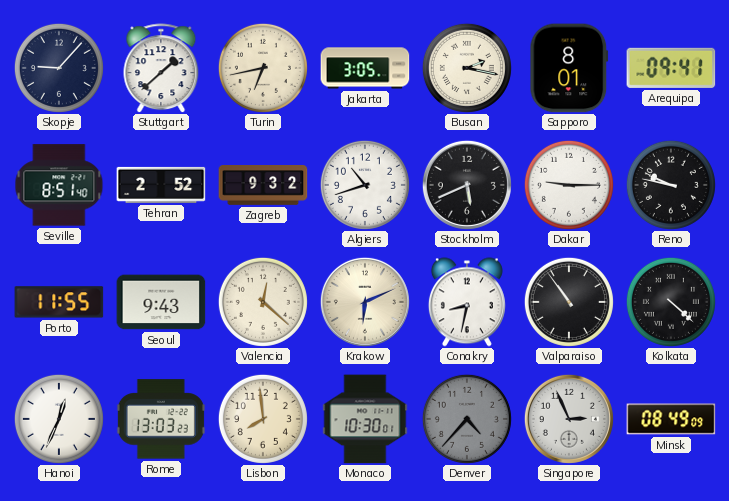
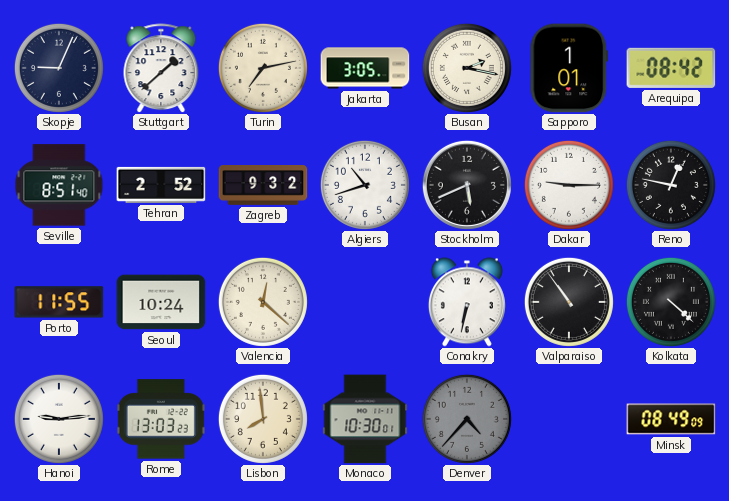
Skopje: 9:07 -> 9:04 (59, 68)
Turin: 6:43 -> 7:13 (263, 68)
Sapporo: 8:01 -> 1:01 (569, 68)
Arequipa: 09:41 -> 08:42 (671, 68)
Reno: 9:47 -> 12:47 (671, 185)
Seoul: 9:43 -> 10:24 (161, 302)
Krakow: 6:11 -> none (365, 302)
Conakry: 8:32 -> 6:32 (467, 302)
Hanoi: 12:34 -> 9:14 (59, 419)
Singapore: 2:56 -> none (569, 419)
